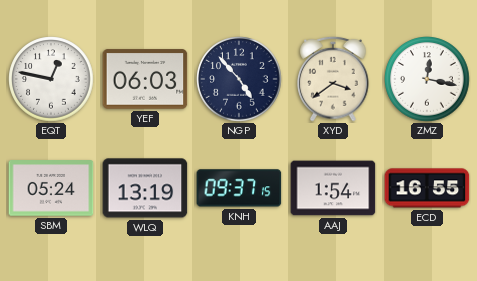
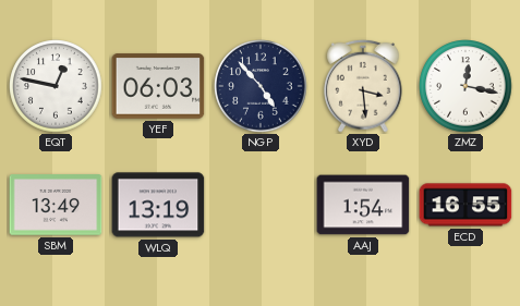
XYD: 3:39 -> 3:29 (363, 86)
SBM: 05:24 -> 13:49 (56, 205)
KNH: 09:37 -> none (239, 188)
